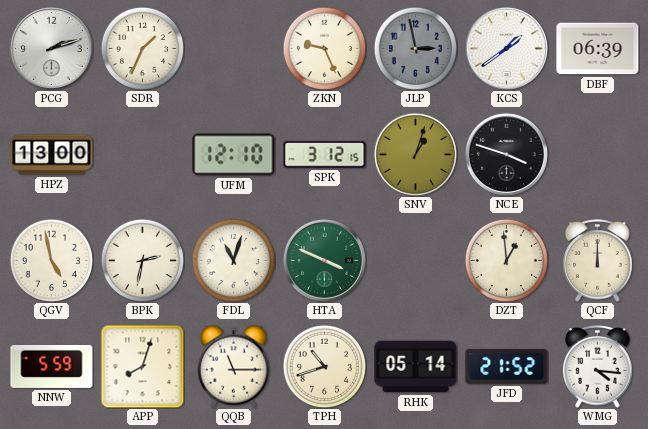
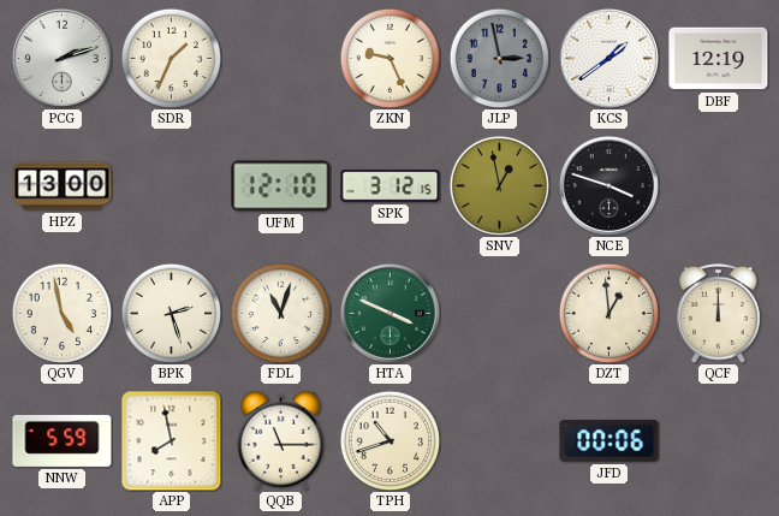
DBF: 06:39 -> 12:19 (719, 59)
SNV: 1:03 -> 12:58 (499, 185)
BPK: 2:32 -> 2:27 (171, 313)
APP: 8:03 -> 7:58 (171, 440)
RHK: 05:14 -> none (416, 367)
JFD: 21:52 -> 00:06 (609, 441)
WMG: 4:16 -> none (598, 367)
